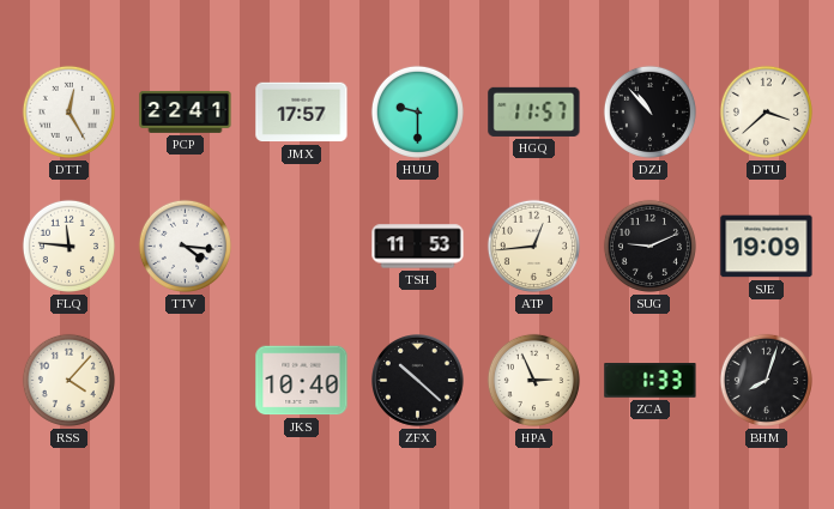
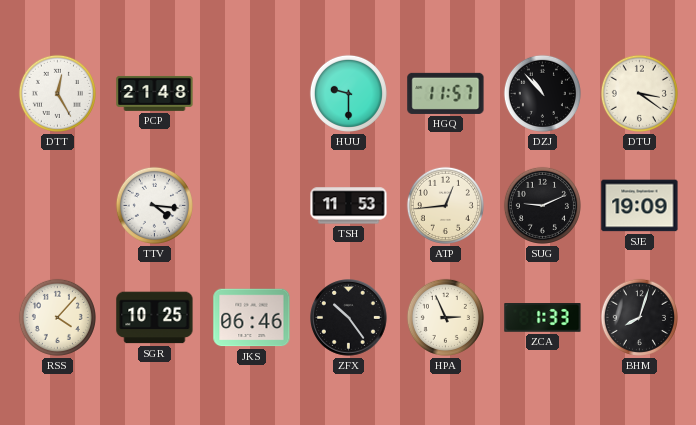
PCP: 22:41 -> 21:48 (155, 93)
JMX: 17:57 -> none (302, 113)
DTU: 3:38 -> 3:21 (639, 93)
FLQ: 11:46 -> none (68, 246)
SGR: none -> 10:25 (155, 318)
JKS: 10:40 -> 06:46 (252, 318)
ZFX: 10:22 -> 10:24 (349, 318)
